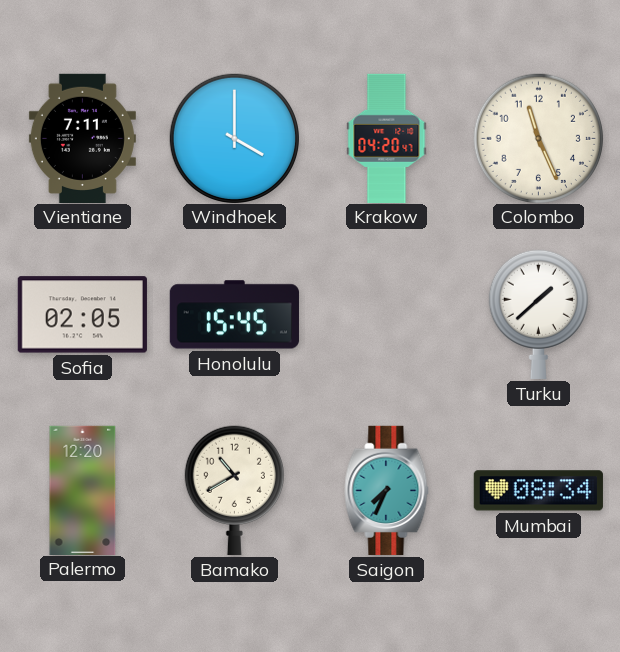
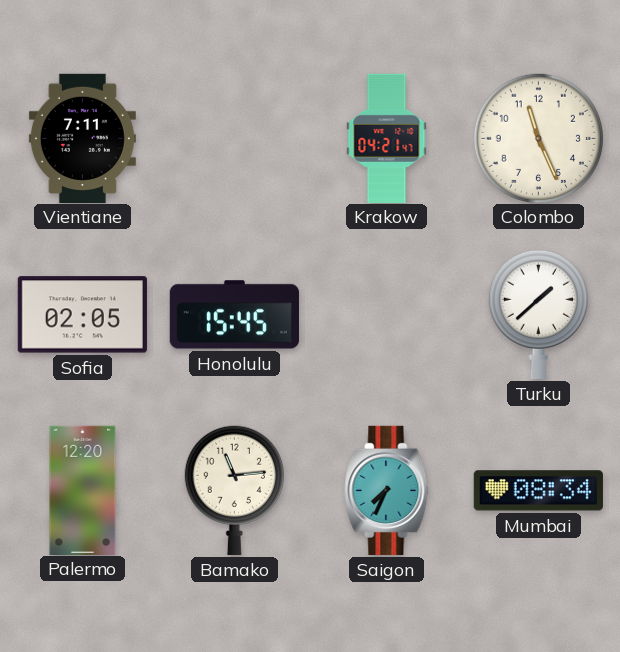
Windhoek: 4:00 -> none (234, 138)
Krakow: 04:20 -> 04:21 (387, 138)
Bamako: 10:40 -> 11:14 (234, 490)
